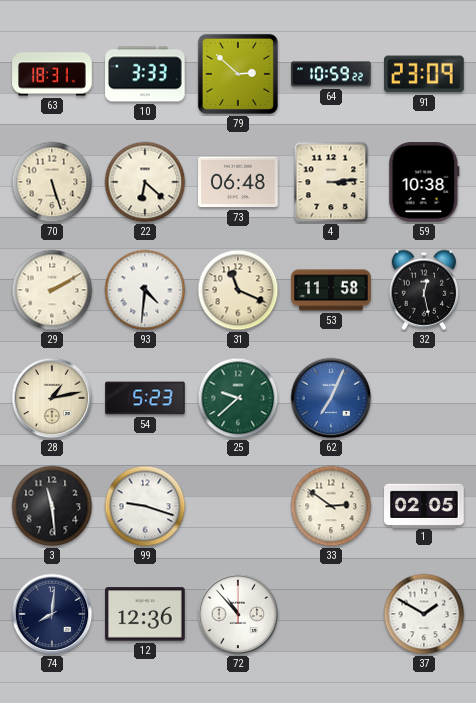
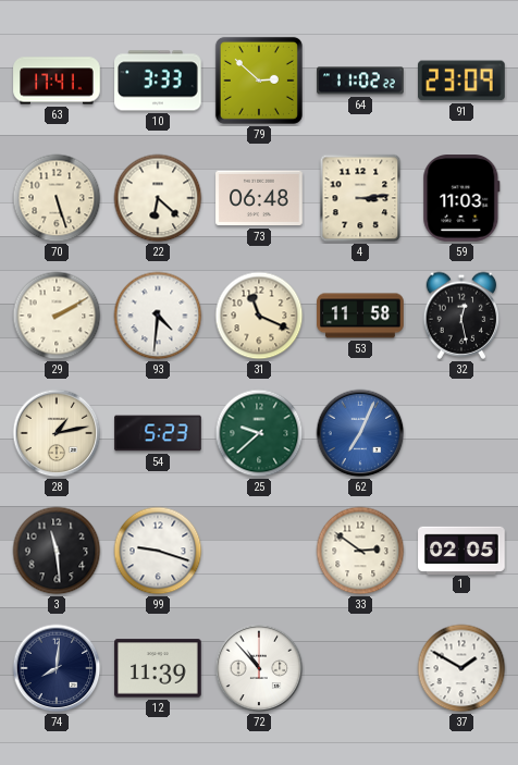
63: 18:31 -> 17:41 (57, 81)
64: 10:59 -> 11:02 (360, 81)
59: 10:38 -> 11:03 (461, 198)
12: 12:36 -> 11:39 (158, 668)
